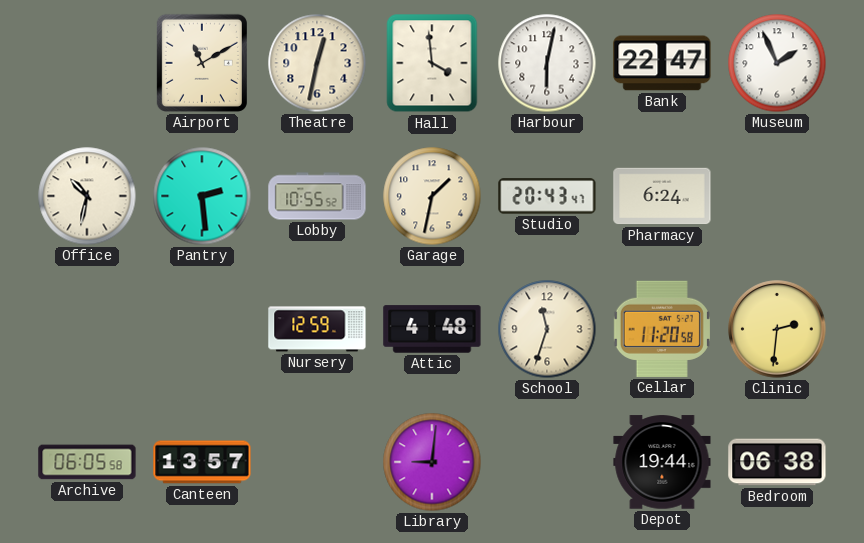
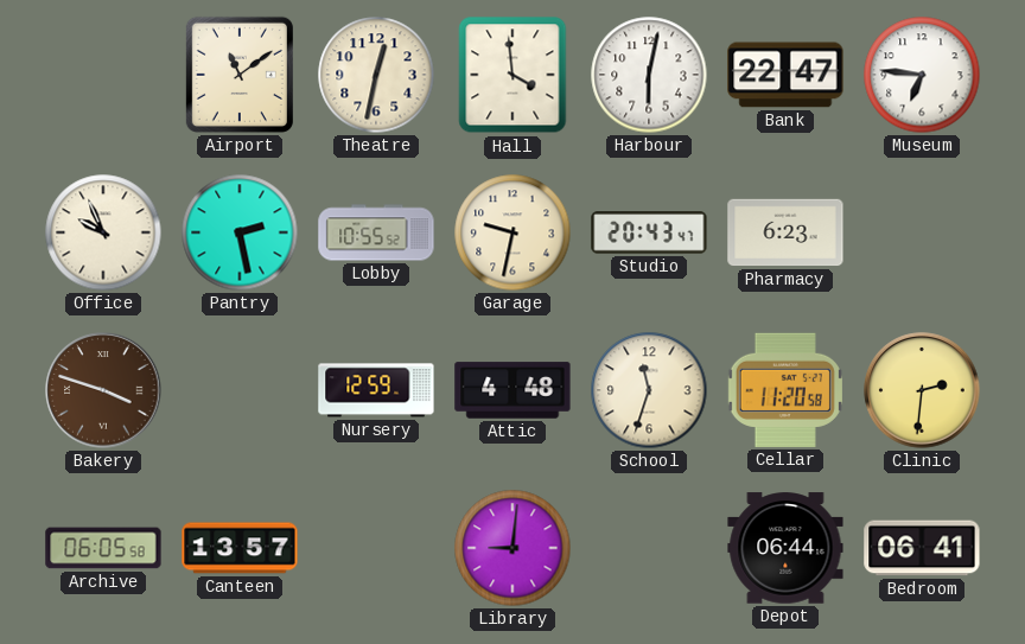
Airport: 11:10 -> 11:09 (240, 75)
Museum: 1:56 -> 6:46 (922, 75)
Office: 10:32 -> 9:56 (103, 232)
Pantry: 2:29 -> 2:28 (240, 232)
Garage: 1:32 -> 9:32 (512, 232)
Pharmacy: 6:24 -> 6:23 (785, 232)
Bakery: none -> 3:48 (103, 390)
Depot: 19:44 -> 06:44 (785, 548)
Bedroom: 06:38 -> 06:41 (922, 548)
